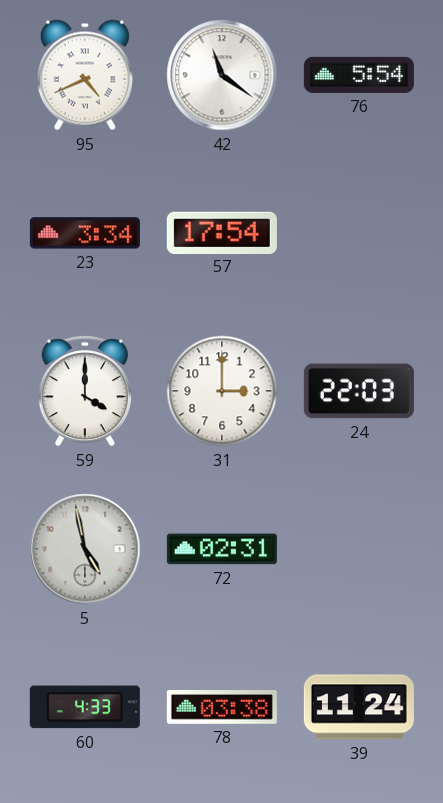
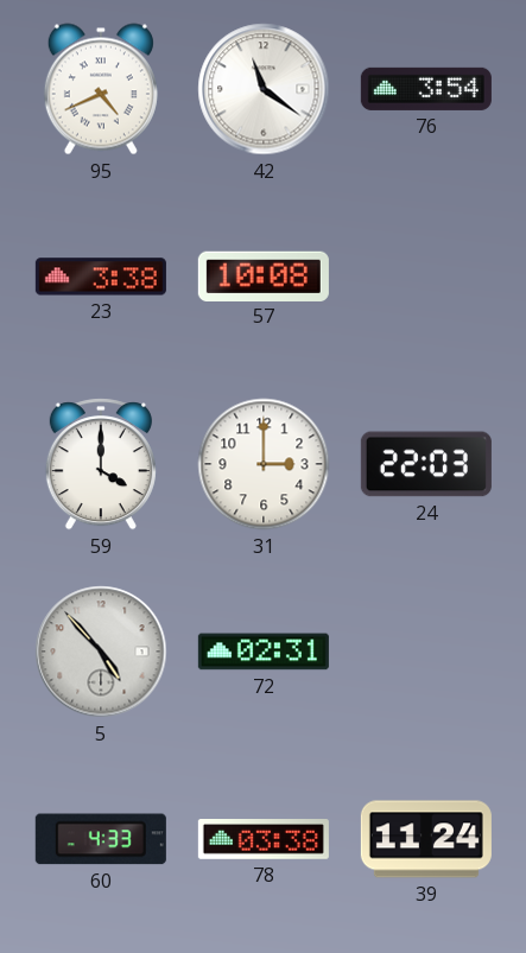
76: 5:54 -> 3:54 (426, 89)
23: 3:34 -> 3:38 (101, 277)
57: 17:54 -> 10:08 (264, 275)
5: 4:58 -> 4:53 (101, 652)
